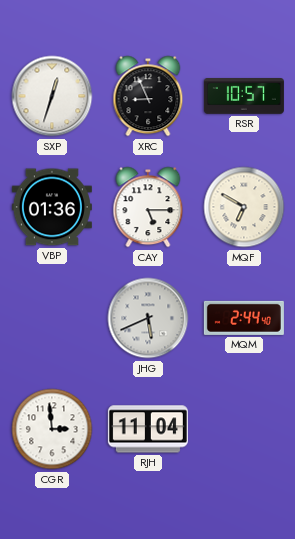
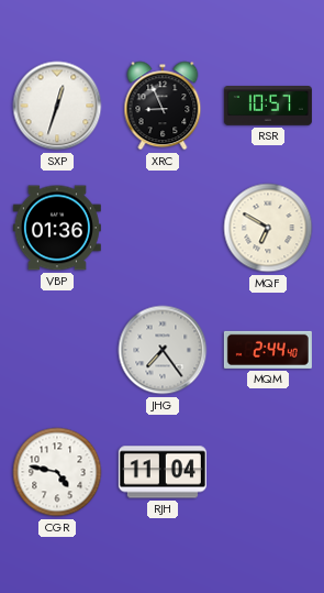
CAY: 5:15 -> none (148, 207)
JHG: 5:41 -> 7:24 (163, 350)
CGR: 2:59 -> 4:47 (57, 472)
